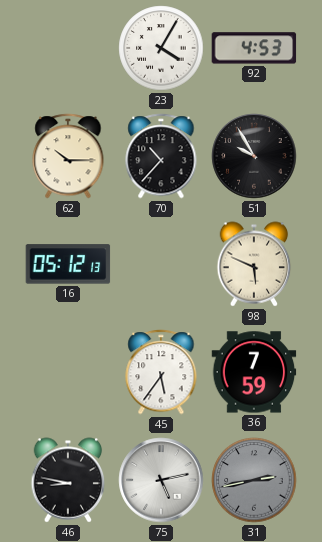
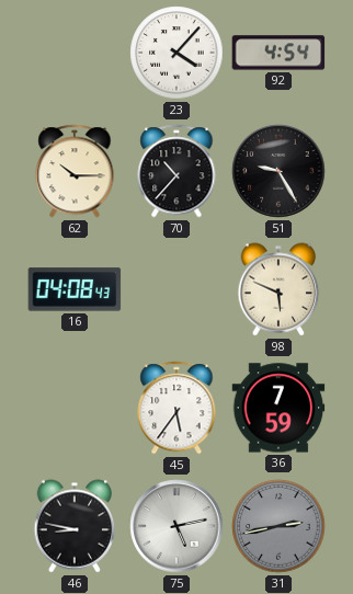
23: 4:05 -> 4:07 (176, 53)
92: 4:53 -> 4:54 (278, 53)
51: 9:55 -> 9:25 (278, 171)
16: 05:12 -> 04:08 (75, 289)
